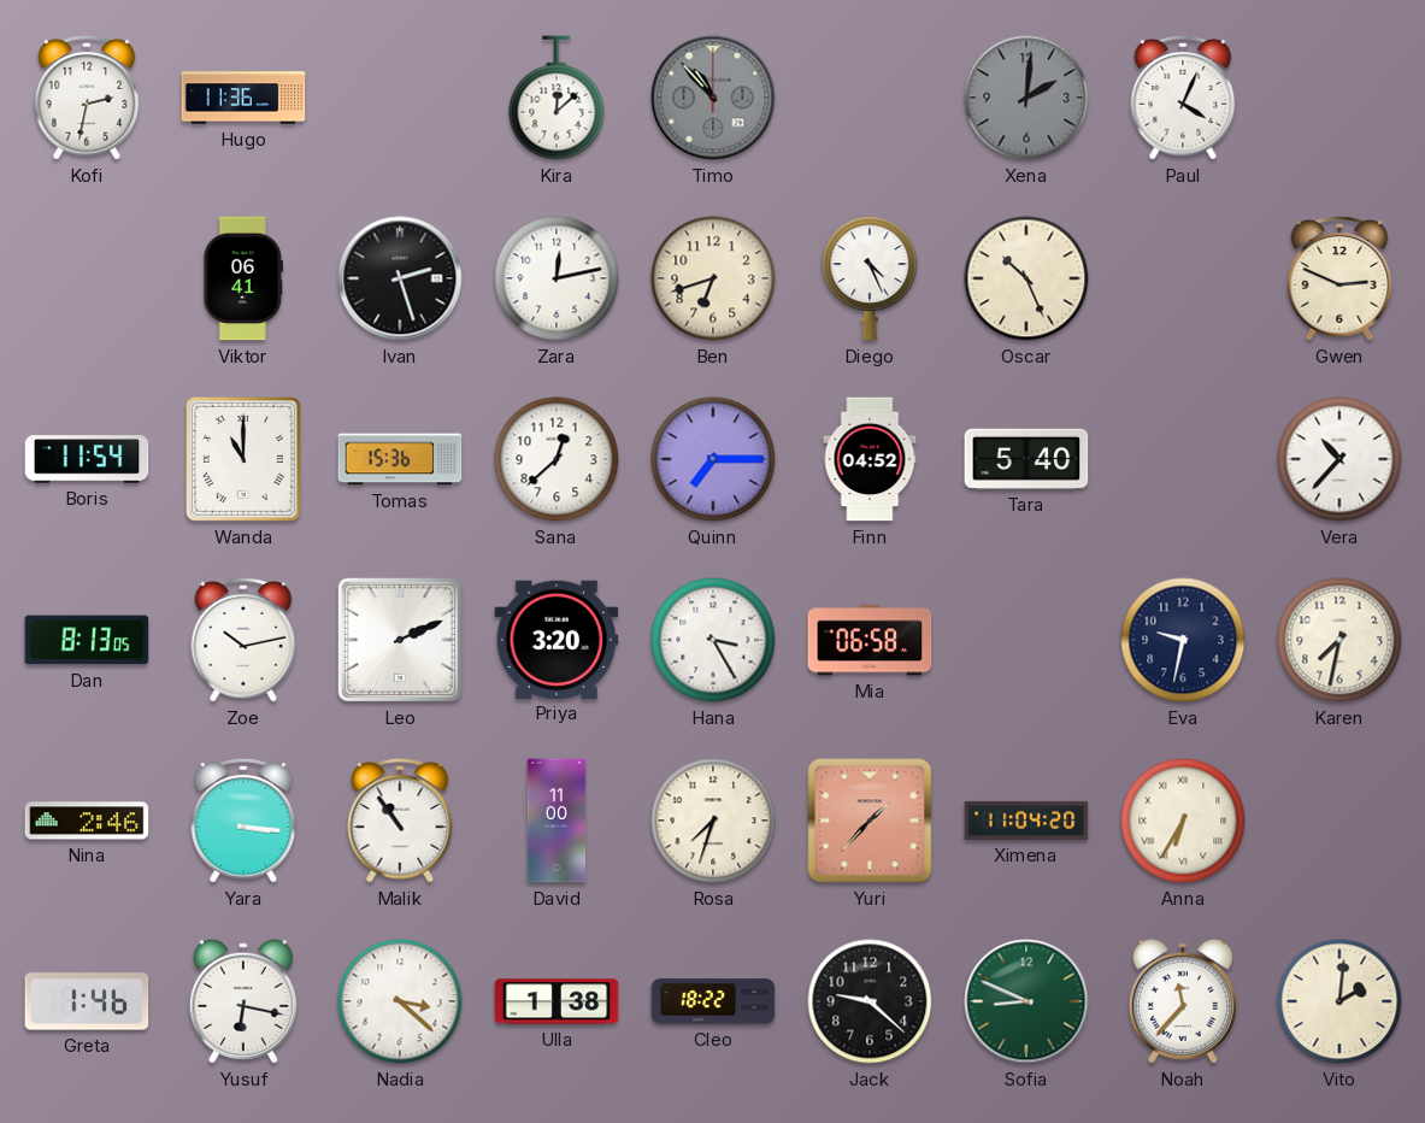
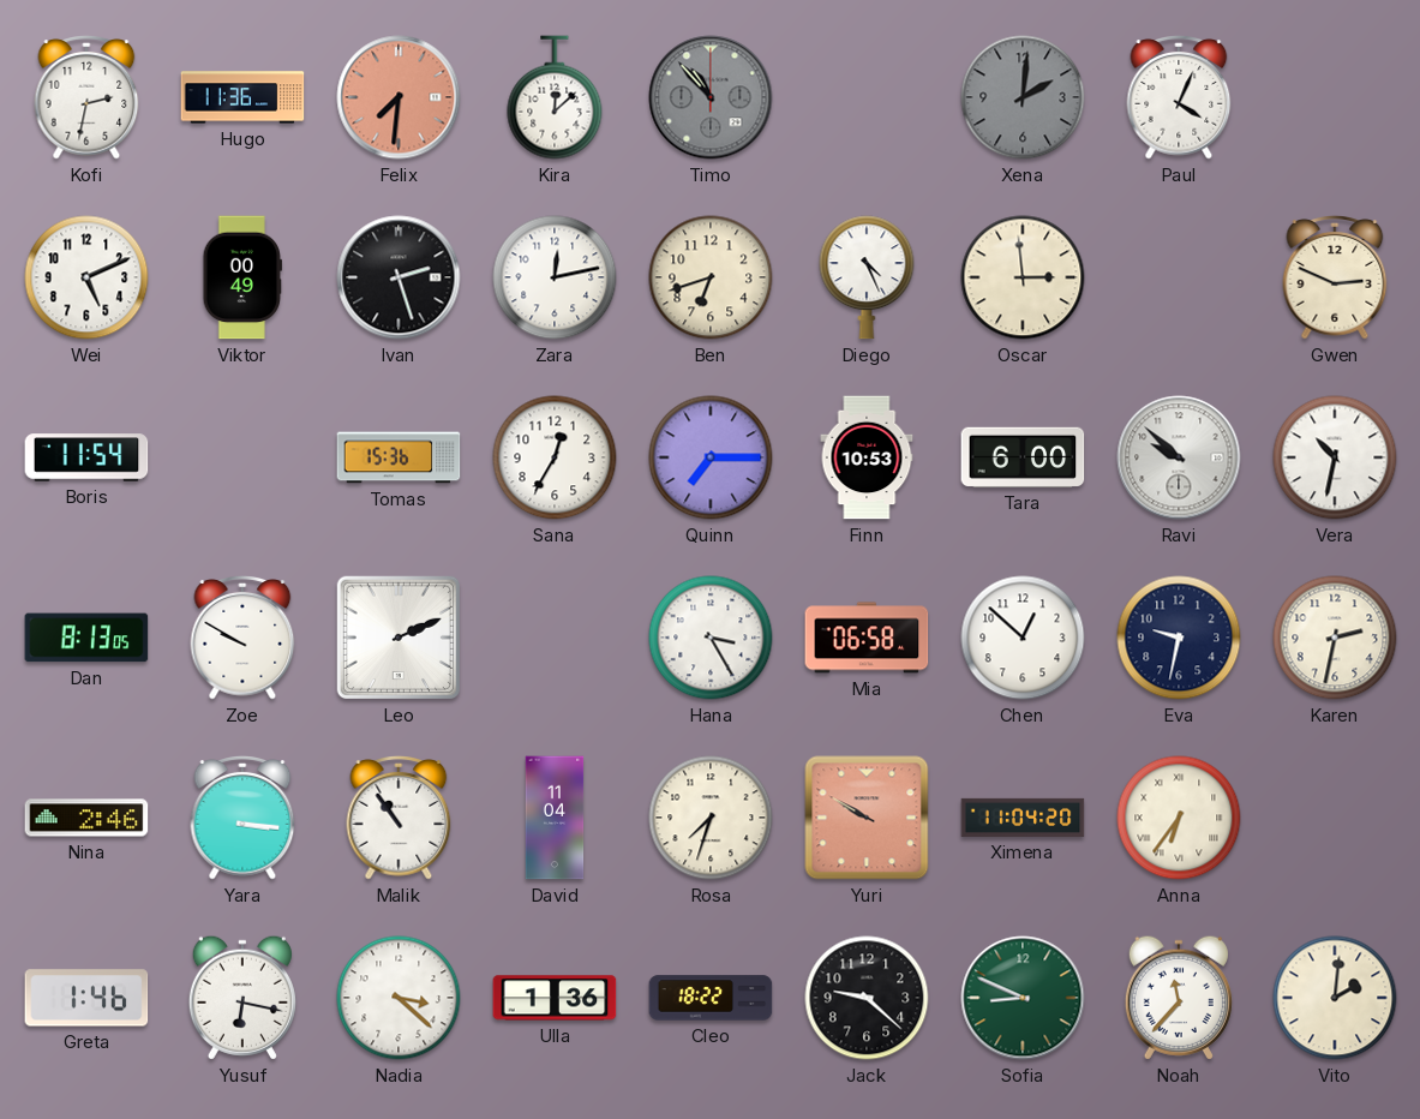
Felix: none -> 7:31 (399, 97)
Wei: none -> 5:11 (86, 277)
Viktor: 06:41 -> 00:49 (242, 277)
Oscar: 10:26 -> 2:59 (1023, 277)
Wanda: 11:00 -> none (243, 459)
Sana: 12:38 -> 12:35 (555, 457)
Finn: 04:52 -> 10:53 (867, 457)
Tara: 5:40 -> 6:00 (1023, 457)
Ravi: none -> 9:52 (1179, 457)
Vera: 10:37 -> 10:32 (1335, 457)
Zoe: 10:13 -> 9:50 (242, 639)
Priya: 3:20 -> none (557, 639)
Chen: none -> 12:52 (1023, 638)
Karen: 7:32 -> 2:32 (1335, 638)
David: 11:00 -> 11:04 (555, 818)
Yuri: 1:37 -> 9:50 (867, 818)
Anna: 6:35 -> 6:36 (1179, 818)
Ulla: 1:38 -> 1:36 (555, 998)
